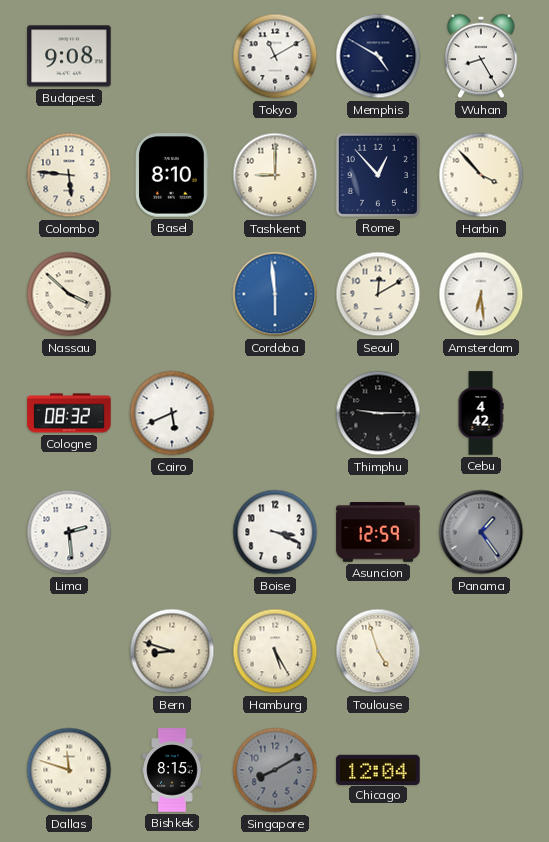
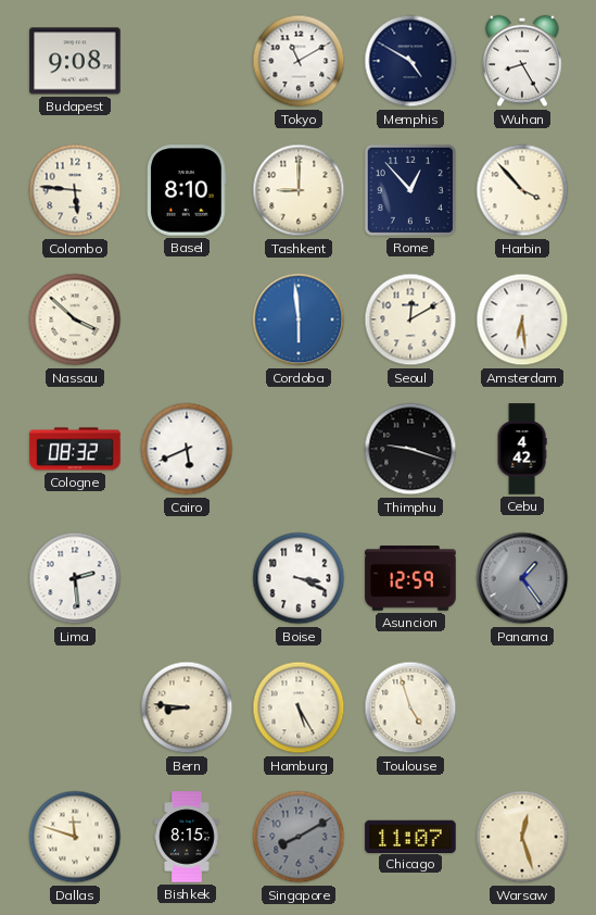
Thimphu: 9:15 -> 9:18 (410, 449)
Bern: 8:48 -> 8:46 (187, 707)
Chicago: 12:04 -> 11:07 (410, 836)
Warsaw: none -> 12:27 (522, 837)
